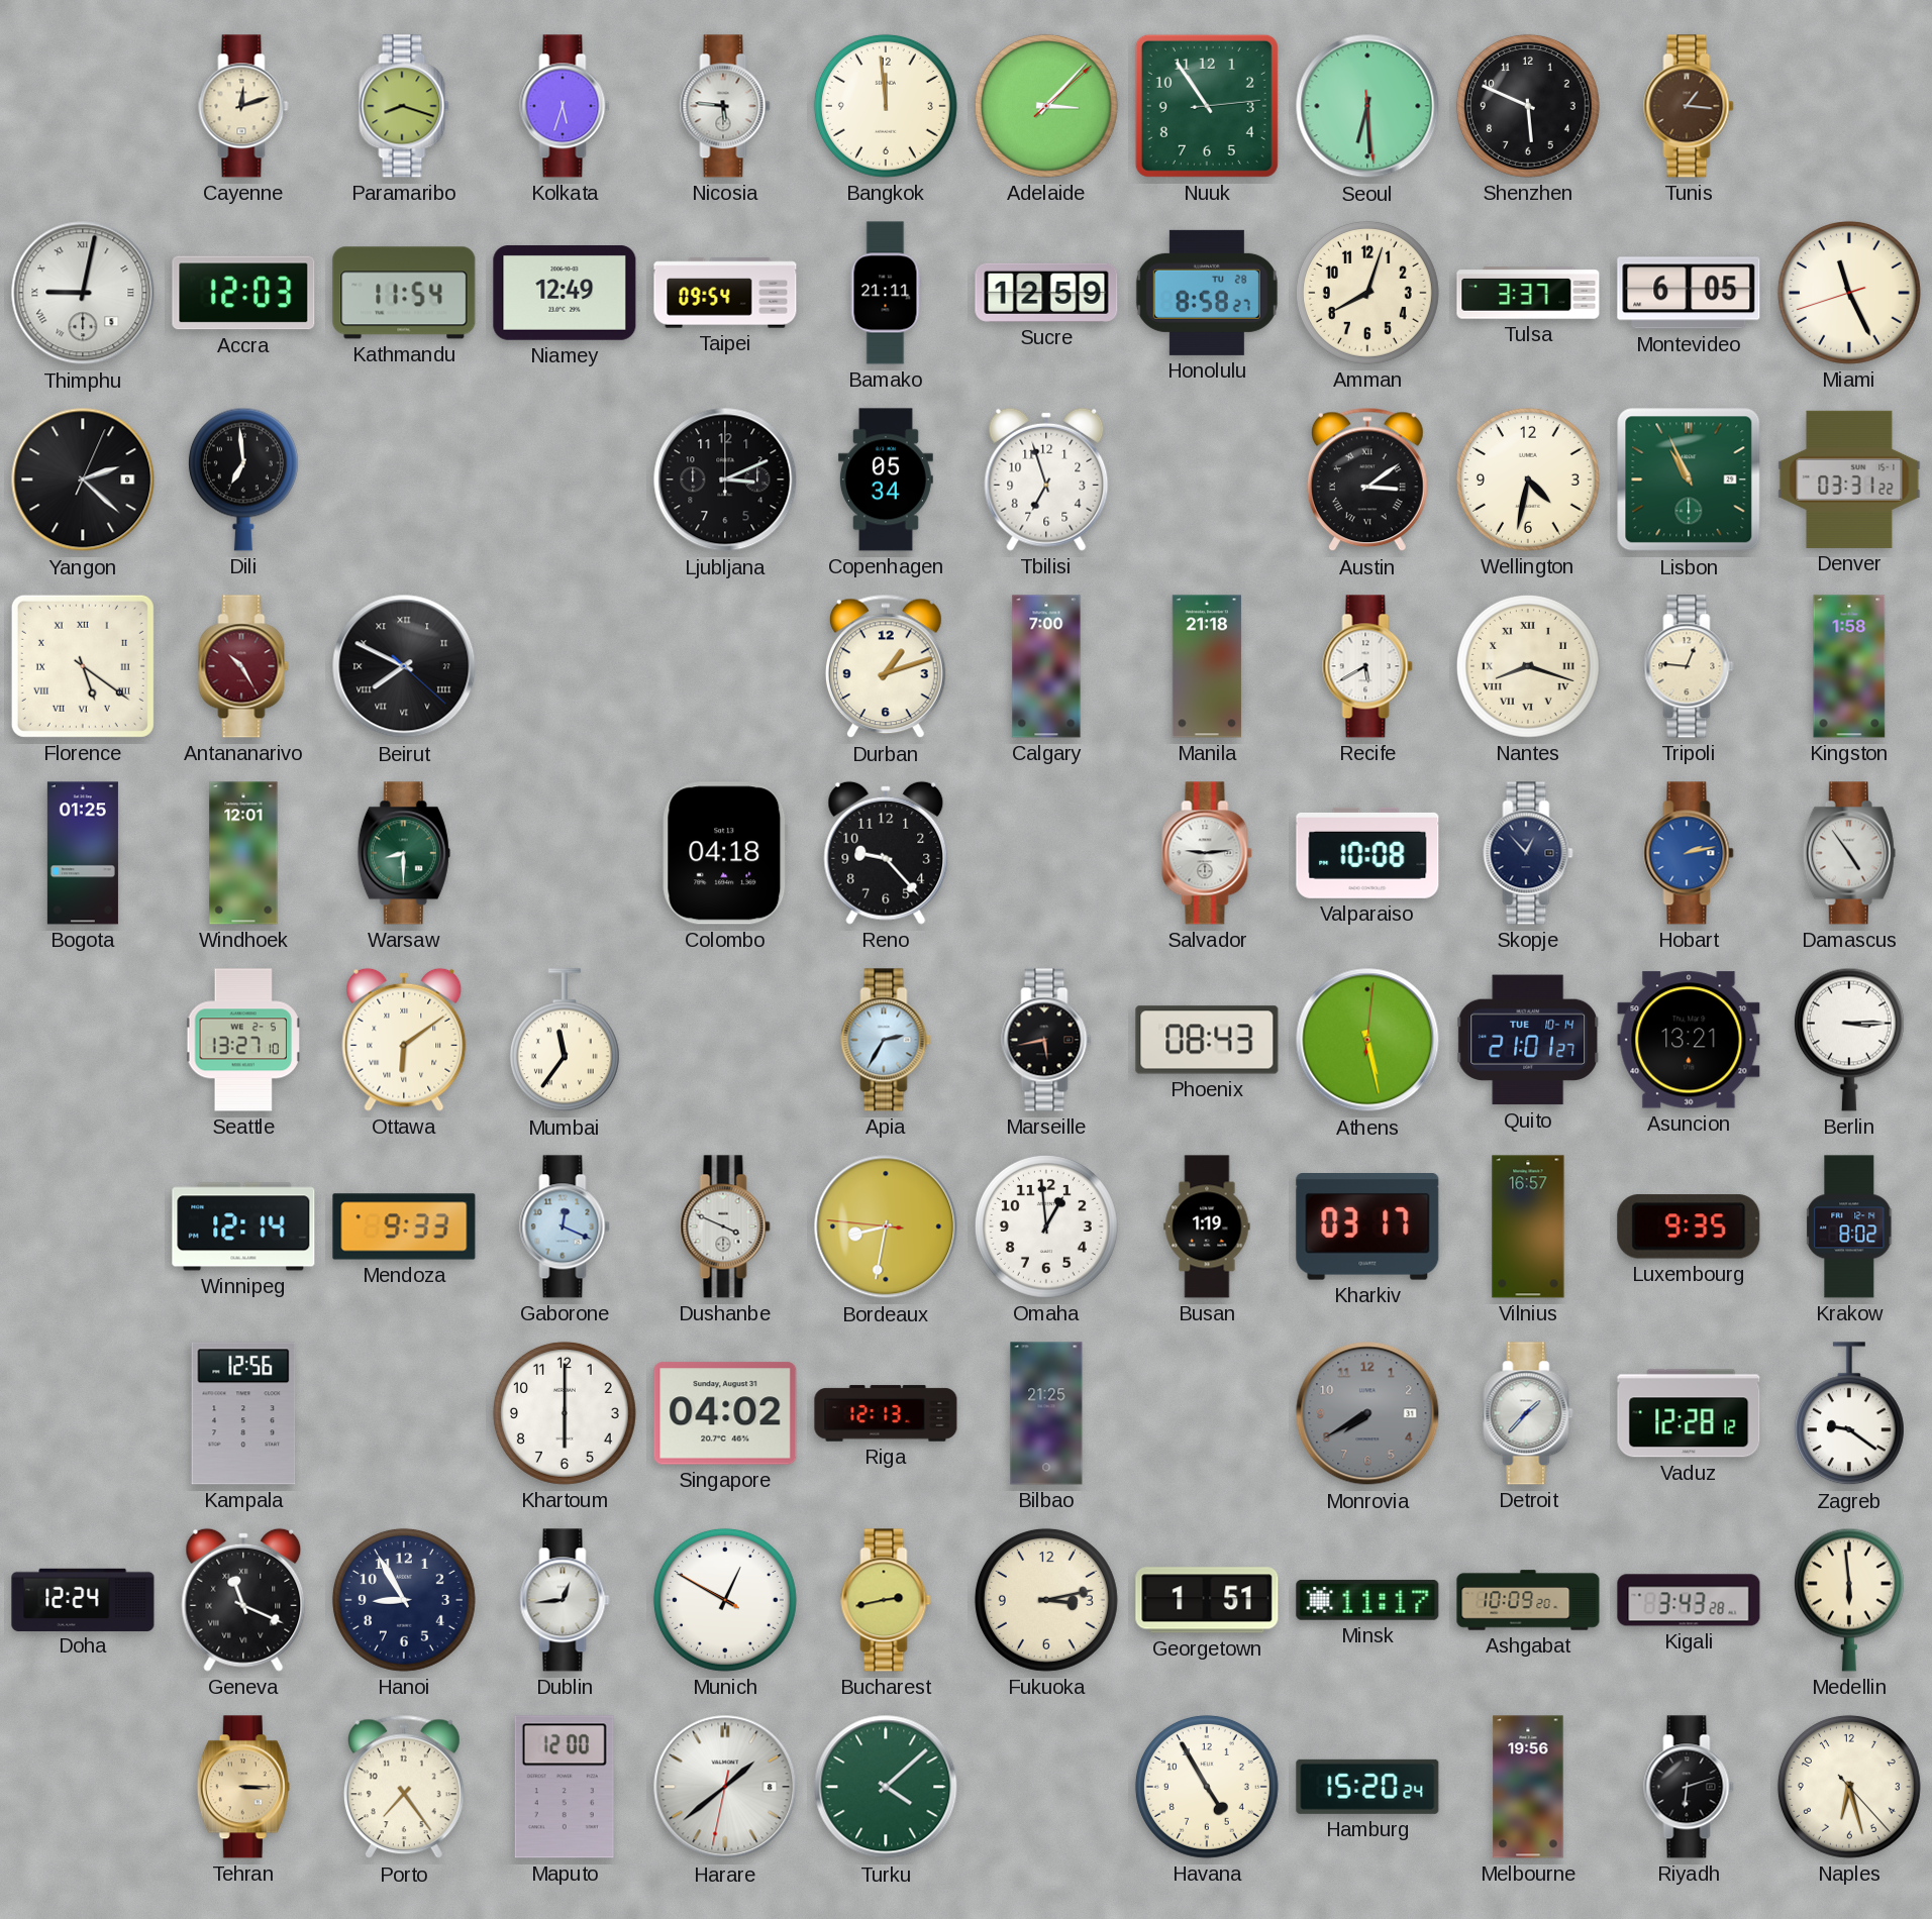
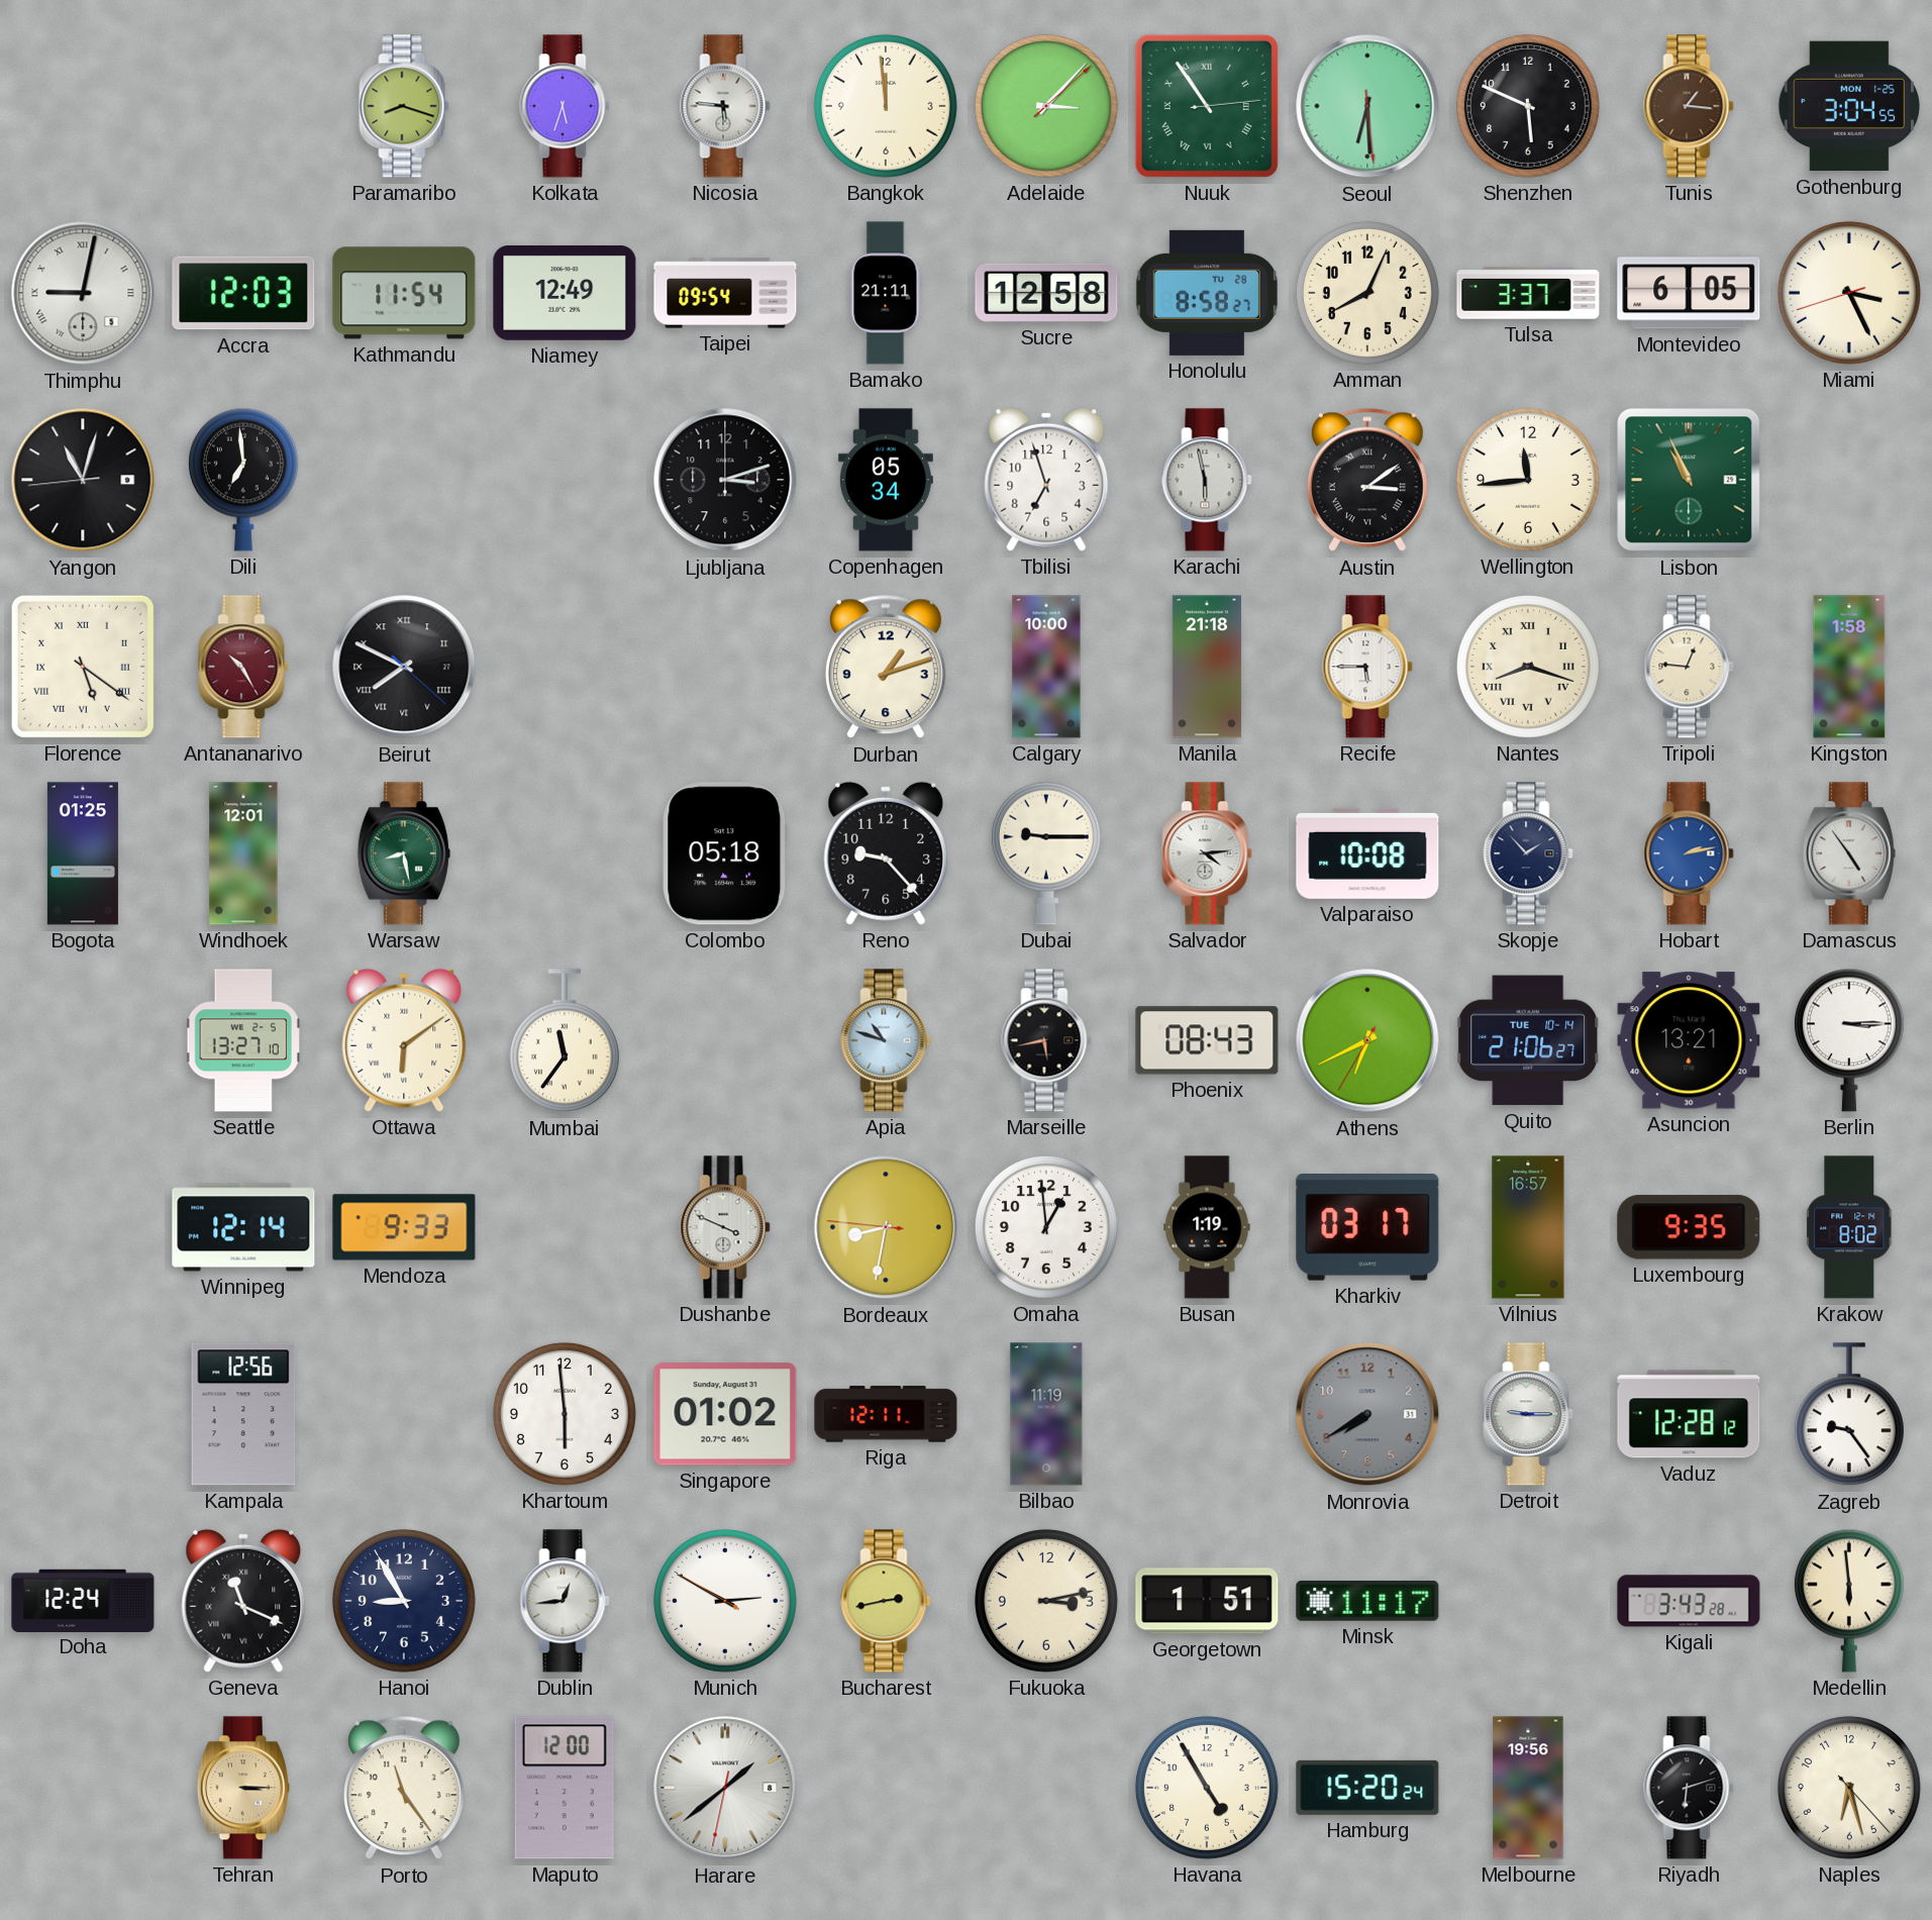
Cayenne: 12:12 -> none (243, 106)
Nuuk numerals: Arabic -> Roman (1207, 106)
Gothenburg: none -> 3:04 (1848, 106)
Sucre: 12:59 -> 12:58 (1046, 293)
Amman: 8:03 -> 8:04 (1367, 293)
Miami: 11:25 -> 3:25 (1849, 293)
Yangon: 2:22 -> 11:02 (83, 480)
Ljubljana: 3:11 -> 3:12 (725, 480)
Karachi: none -> 5:58 (1207, 480)
Wellington: 4:32 -> 11:44 (1528, 480)
Denver: 03:31 -> none (1849, 479)
Calgary: 7:00 -> 10:00 (1046, 667)
Recife: 5:40 -> 5:45 (1367, 667)
Warsaw: 8:30 -> 8:28 (404, 853)
Colombo: 04:18 -> 05:18 (725, 853)
Dubai: none -> 9:15 (1046, 853)
Salvador: 9:14 -> 4:14 (1207, 853)
Skopje: 12:53 -> 1:53 (1528, 853)
Apia: 2:35 -> 10:48 (886, 1040)
Athens: 5:28 -> 6:40 (1367, 1040)
Quito: 21:01 -> 21:06 (1529, 1040)
Gaborone: 12:19 -> none (565, 1227)
Khartoum: 6:00 -> 5:59 (565, 1414)
Singapore: 04:02 -> 01:02 (725, 1414)
Riga: 12:13 -> 12:11 (886, 1414)
Bilbao: 21:25 -> 11:19 (1046, 1414)
Detroit: 1:37 -> 9:15 (1528, 1414)
Zagreb: 9:21 -> 9:24 (1849, 1415)
Munich: 12:49 -> 2:49 (725, 1601)
Ashgabat: 10:09 -> none (1528, 1600)
Porto: 7:24 -> 11:24 (404, 1788)
Turku: 4:08 -> none (886, 1787)
